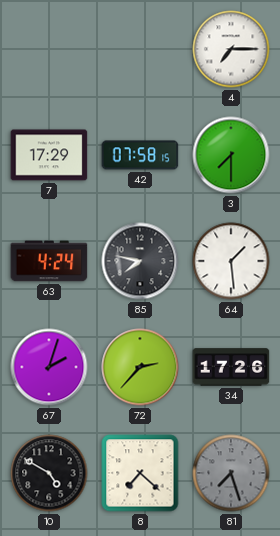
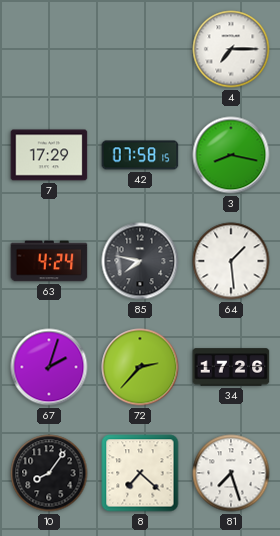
3: 7:30 -> 8:17 (231, 155)
10: 4:50 -> 8:06 (49, 473)
81 dial: grey -> white (231, 473)
